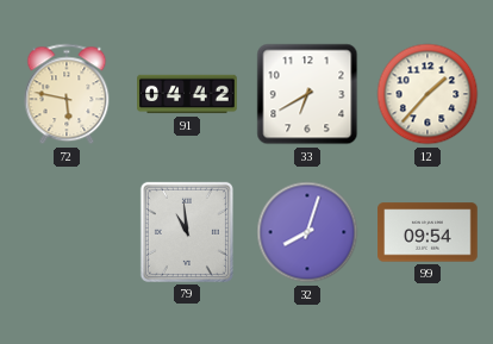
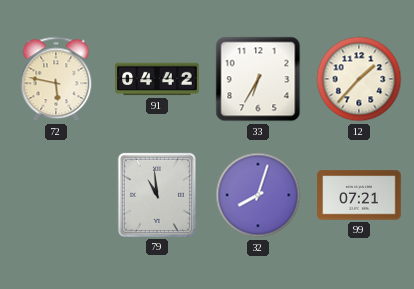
33: 6:40 -> 6:35 (258, 79)
99: 09:54 -> 07:21 (359, 195)
